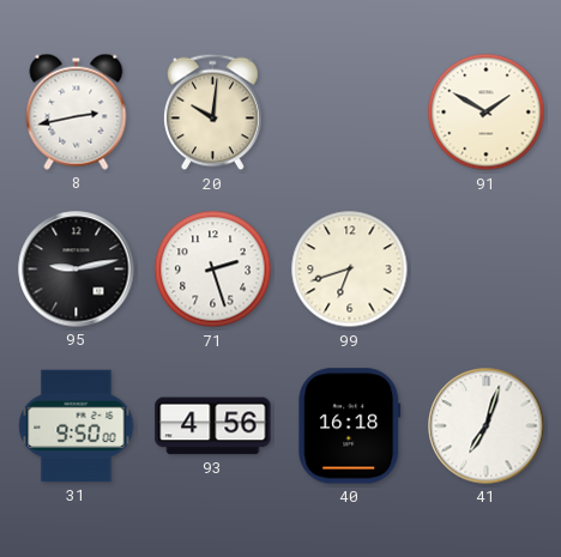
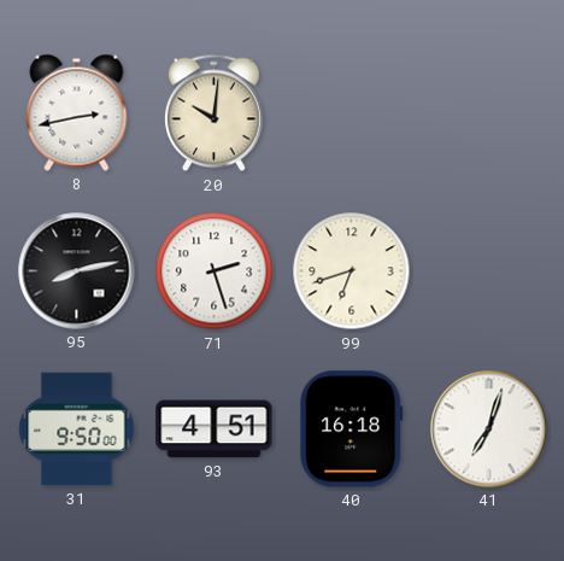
91: 1:50 -> none (487, 113)
95: 9:13 -> 8:13 (77, 271)
93: 4:56 -> 4:51 (215, 429)
